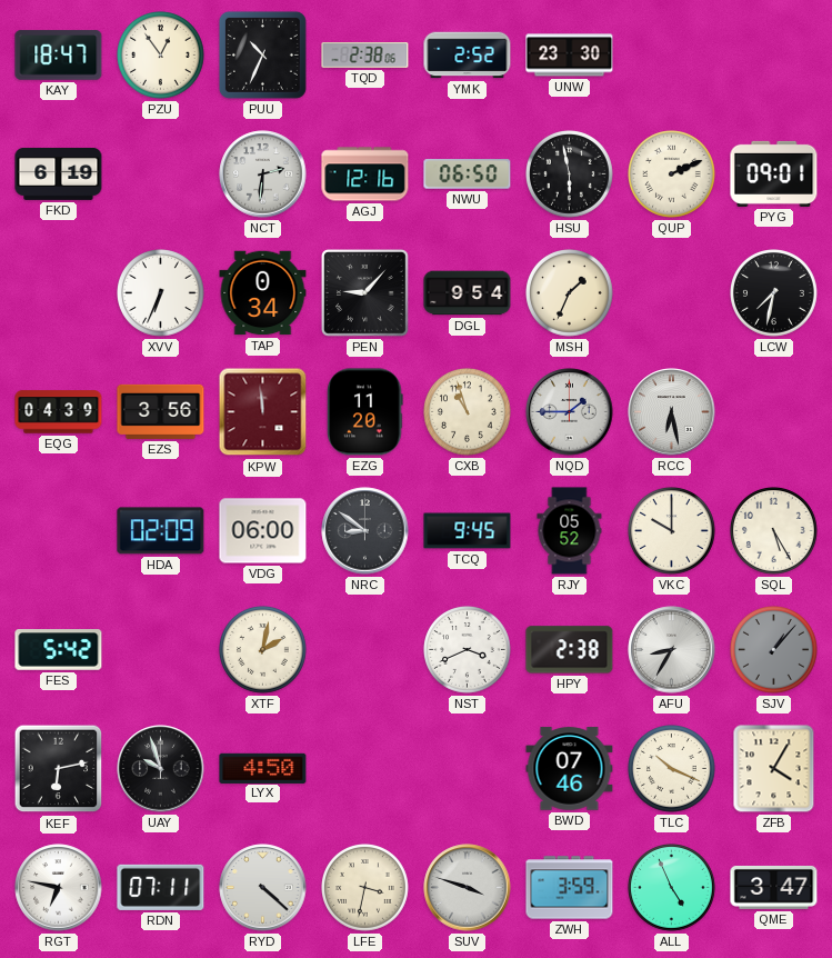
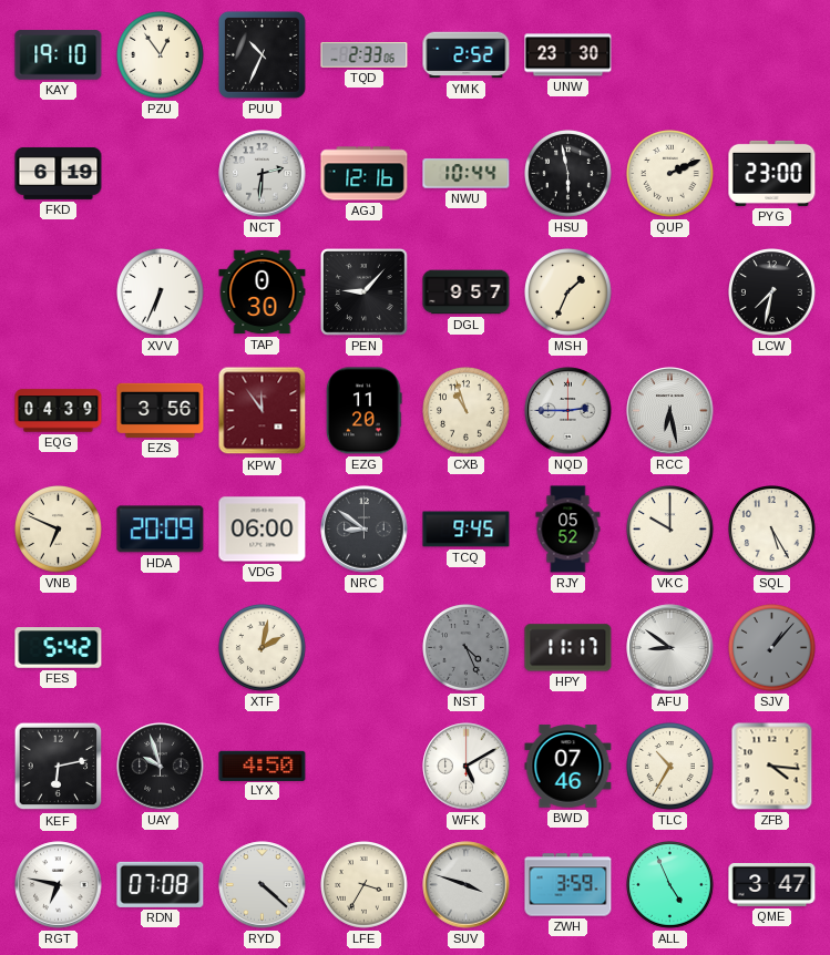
KAY: 18:47 -> 19:10 (59, 55)
TQD: 2:38 -> 2:33 (365, 55)
NWU: 06:50 -> 10:44 (467, 174)
PYG: 09:01 -> 23:00 (772, 173)
TAP: 0:34 -> 0:30 (263, 292)
DGL: 9:54 -> 9:57 (467, 292)
KPW: 11:59 -> 11:54 (263, 411)
NQD: 1:45 -> 2:45 (568, 411)
VNB: none -> 6:49 (59, 530)
HDA: 02:09 -> 20:09 (161, 530)
NST: 3:41 -> 4:26 (467, 648)
NST dial: white -> grey (467, 648)
HPY: 2:38 -> 11:17 (568, 648)
AFU: 8:35 -> 8:51 (670, 648)
WFK: none -> 5:10 (467, 767)
TLC: 10:19 -> 10:35 (670, 767)
ZFB: 4:05 -> 4:16 (772, 767)
RDN: 07:11 -> 07:08 (161, 884)
LFE: 3:32 -> 3:35 (365, 885)
